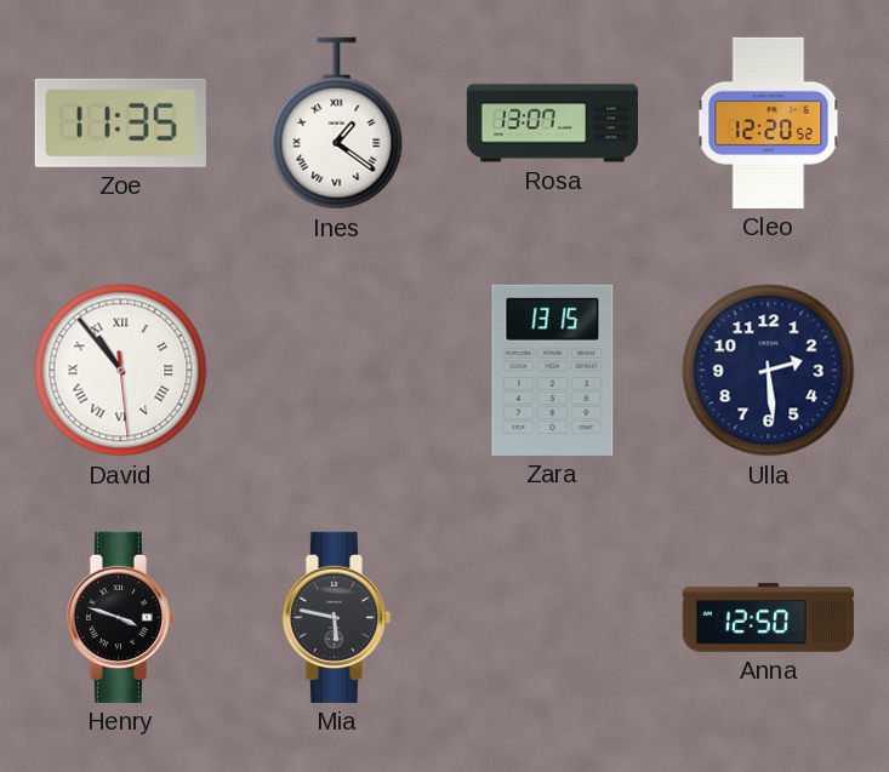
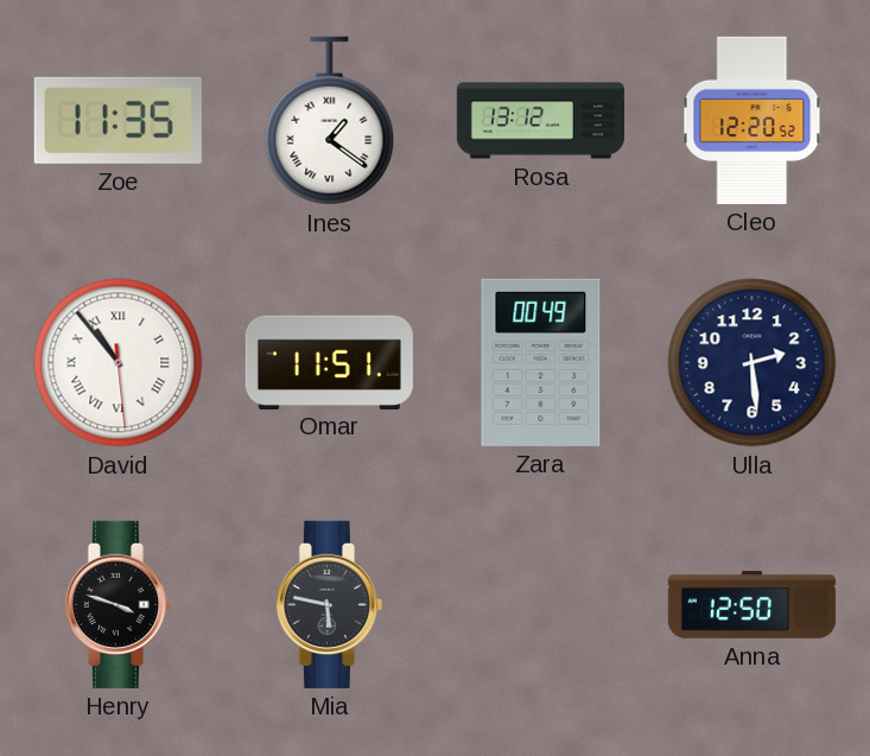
Rosa: 13:07 -> 13:12 (540, 121)
Omar: none -> 11:51 (329, 362)
Zara: 13:15 -> 00:49 (541, 362)
